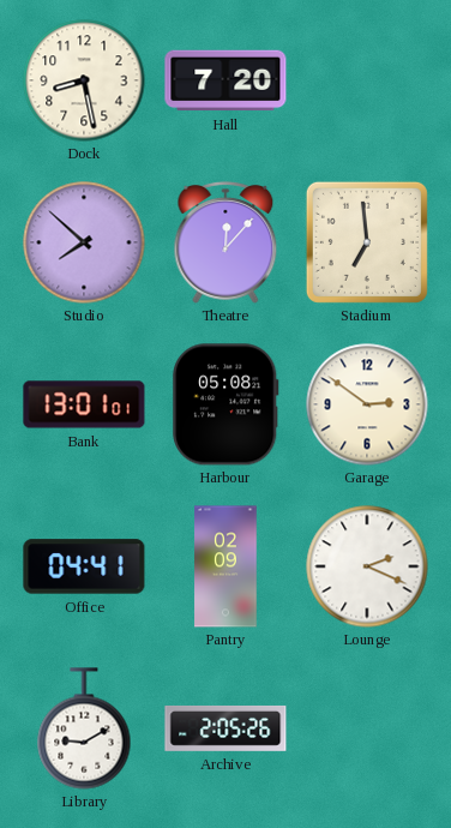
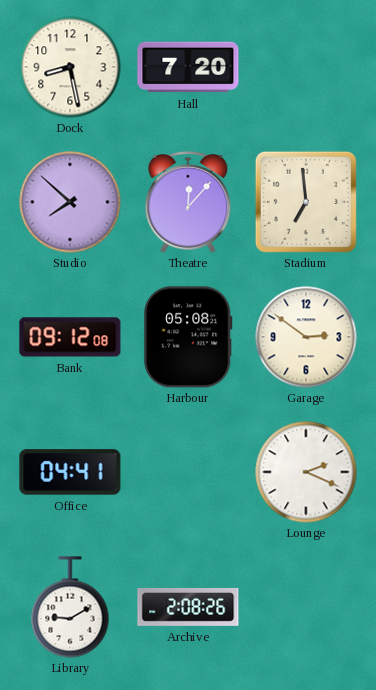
Bank: 13:01 -> 09:12 (70, 337)
Pantry: 02:09 -> none (225, 566)
Archive: 2:05 -> 2:08 (188, 607)
